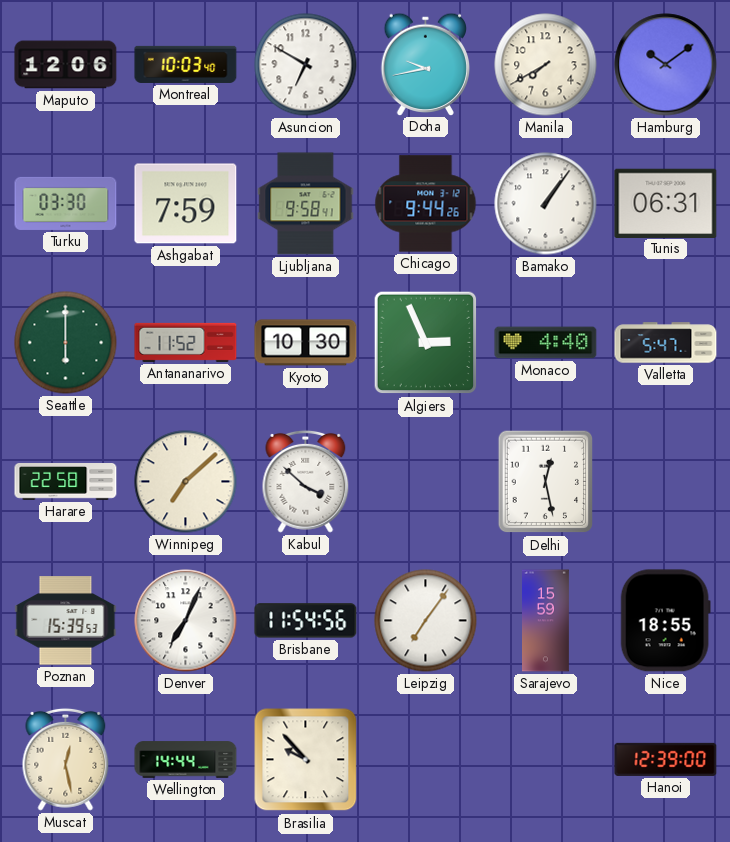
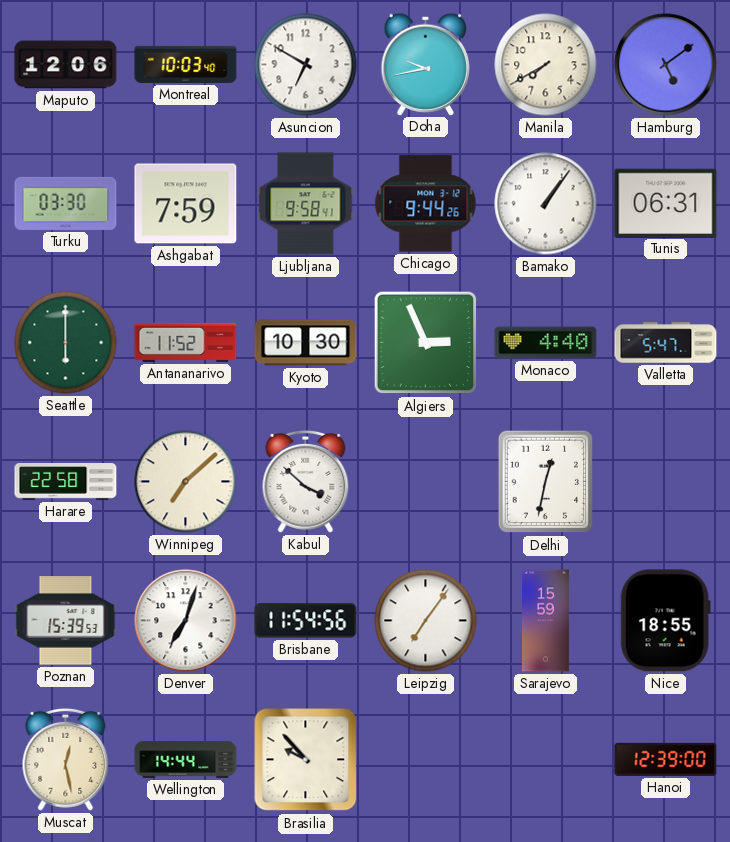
Hamburg: 10:09 -> 5:09 (666, 65)
Delhi: 12:28 -> 12:32 (546, 482)
Denver: 7:04 -> 7:03 (186, 621)
